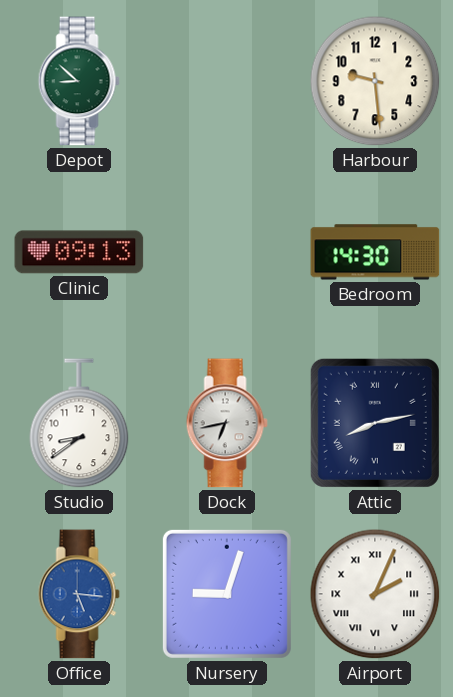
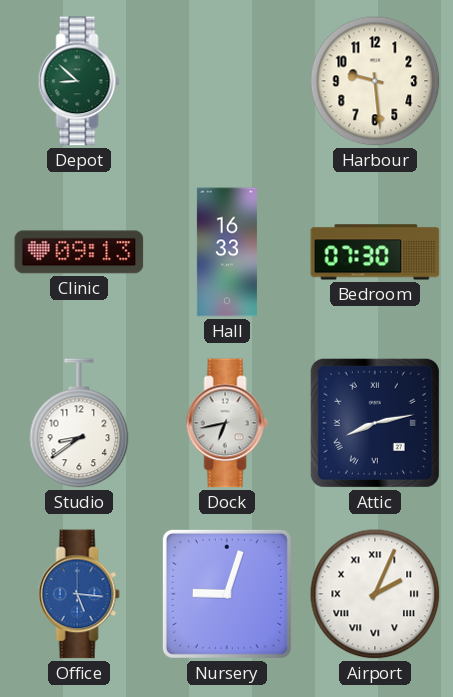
Hall: none -> 16:33 (227, 252)
Bedroom: 14:30 -> 07:30 (375, 252)
